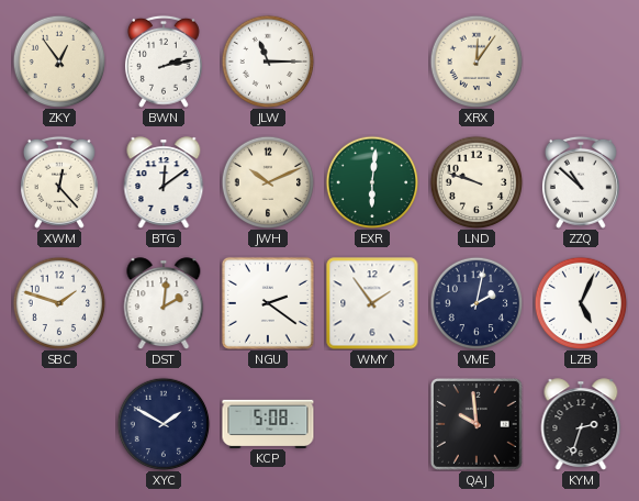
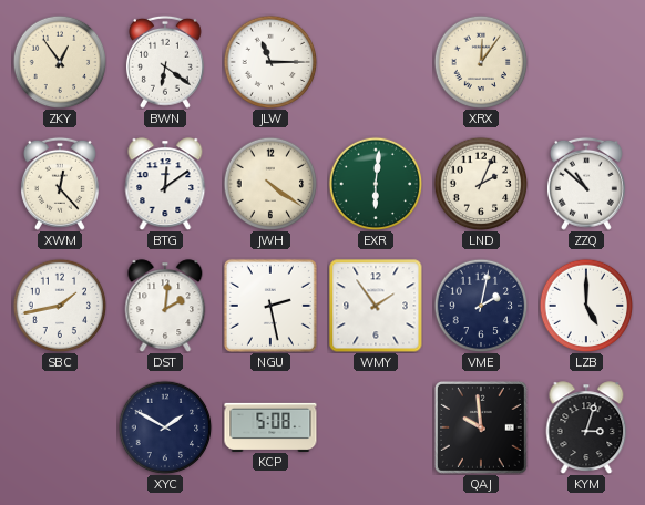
BWN: 2:13 -> 6:21 (165, 62)
JWH: 10:11 -> 4:21 (270, 184)
LND: 9:48 -> 2:04 (481, 184)
SBC: 1:48 -> 1:43 (60, 306)
NGU: 2:21 -> 2:28 (270, 306)
LZB: 5:04 -> 5:00 (586, 306)
KYM: 2:33 -> 3:03 (586, 427)
